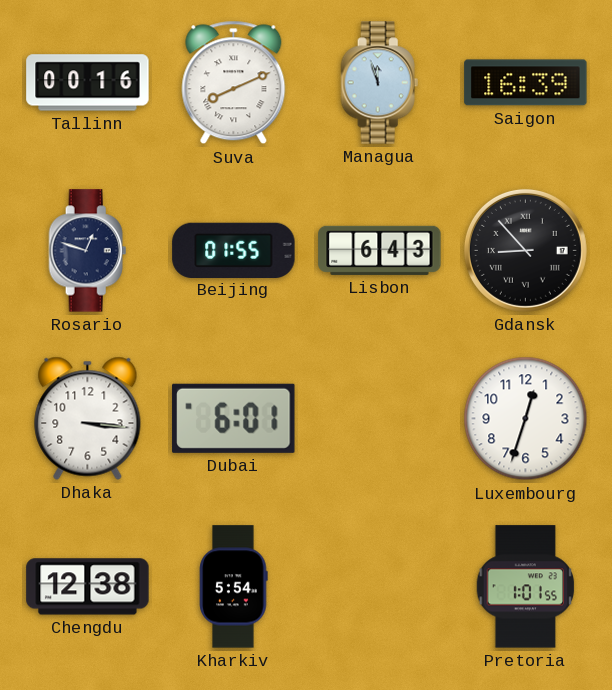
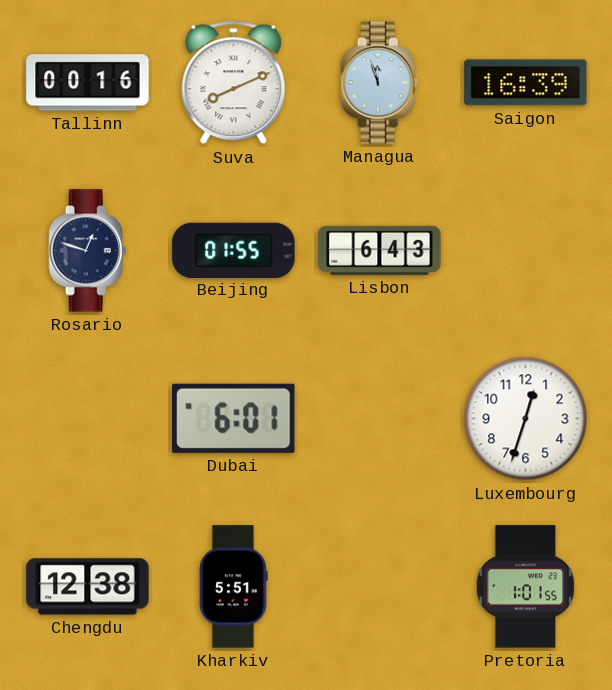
Gdansk: 8:53 -> none (525, 250)
Dhaka: 3:16 -> none (88, 418)
Kharkiv: 5:54 -> 5:51 (234, 587)
